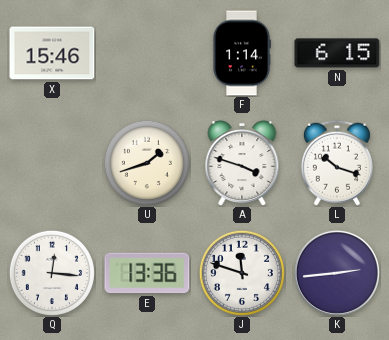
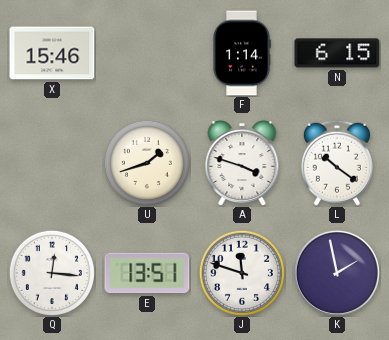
L: 10:18 -> 10:21 (337, 163)
E: 13:36 -> 13:51 (147, 273)
K: 2:44 -> 1:58 (337, 273)
